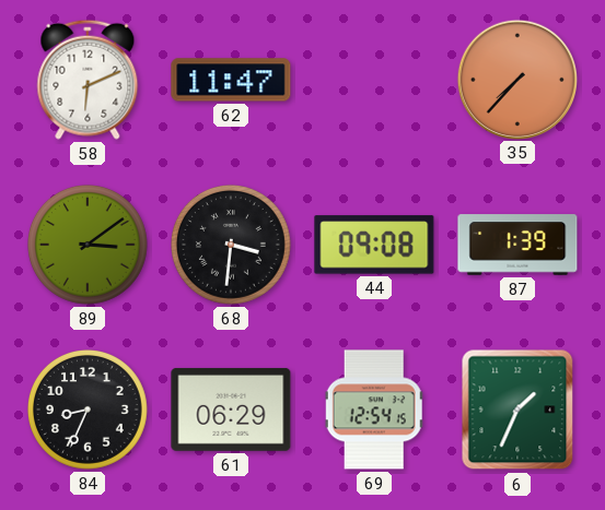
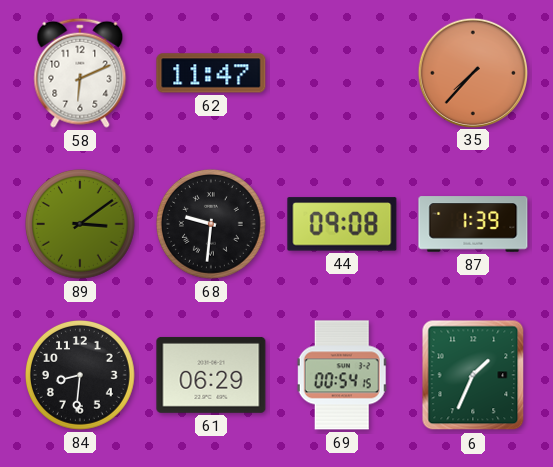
68: 3:31 -> 9:31 (212, 225)
84: 8:34 -> 8:31 (81, 376)
69: 12:54 -> 00:54 (342, 375)
